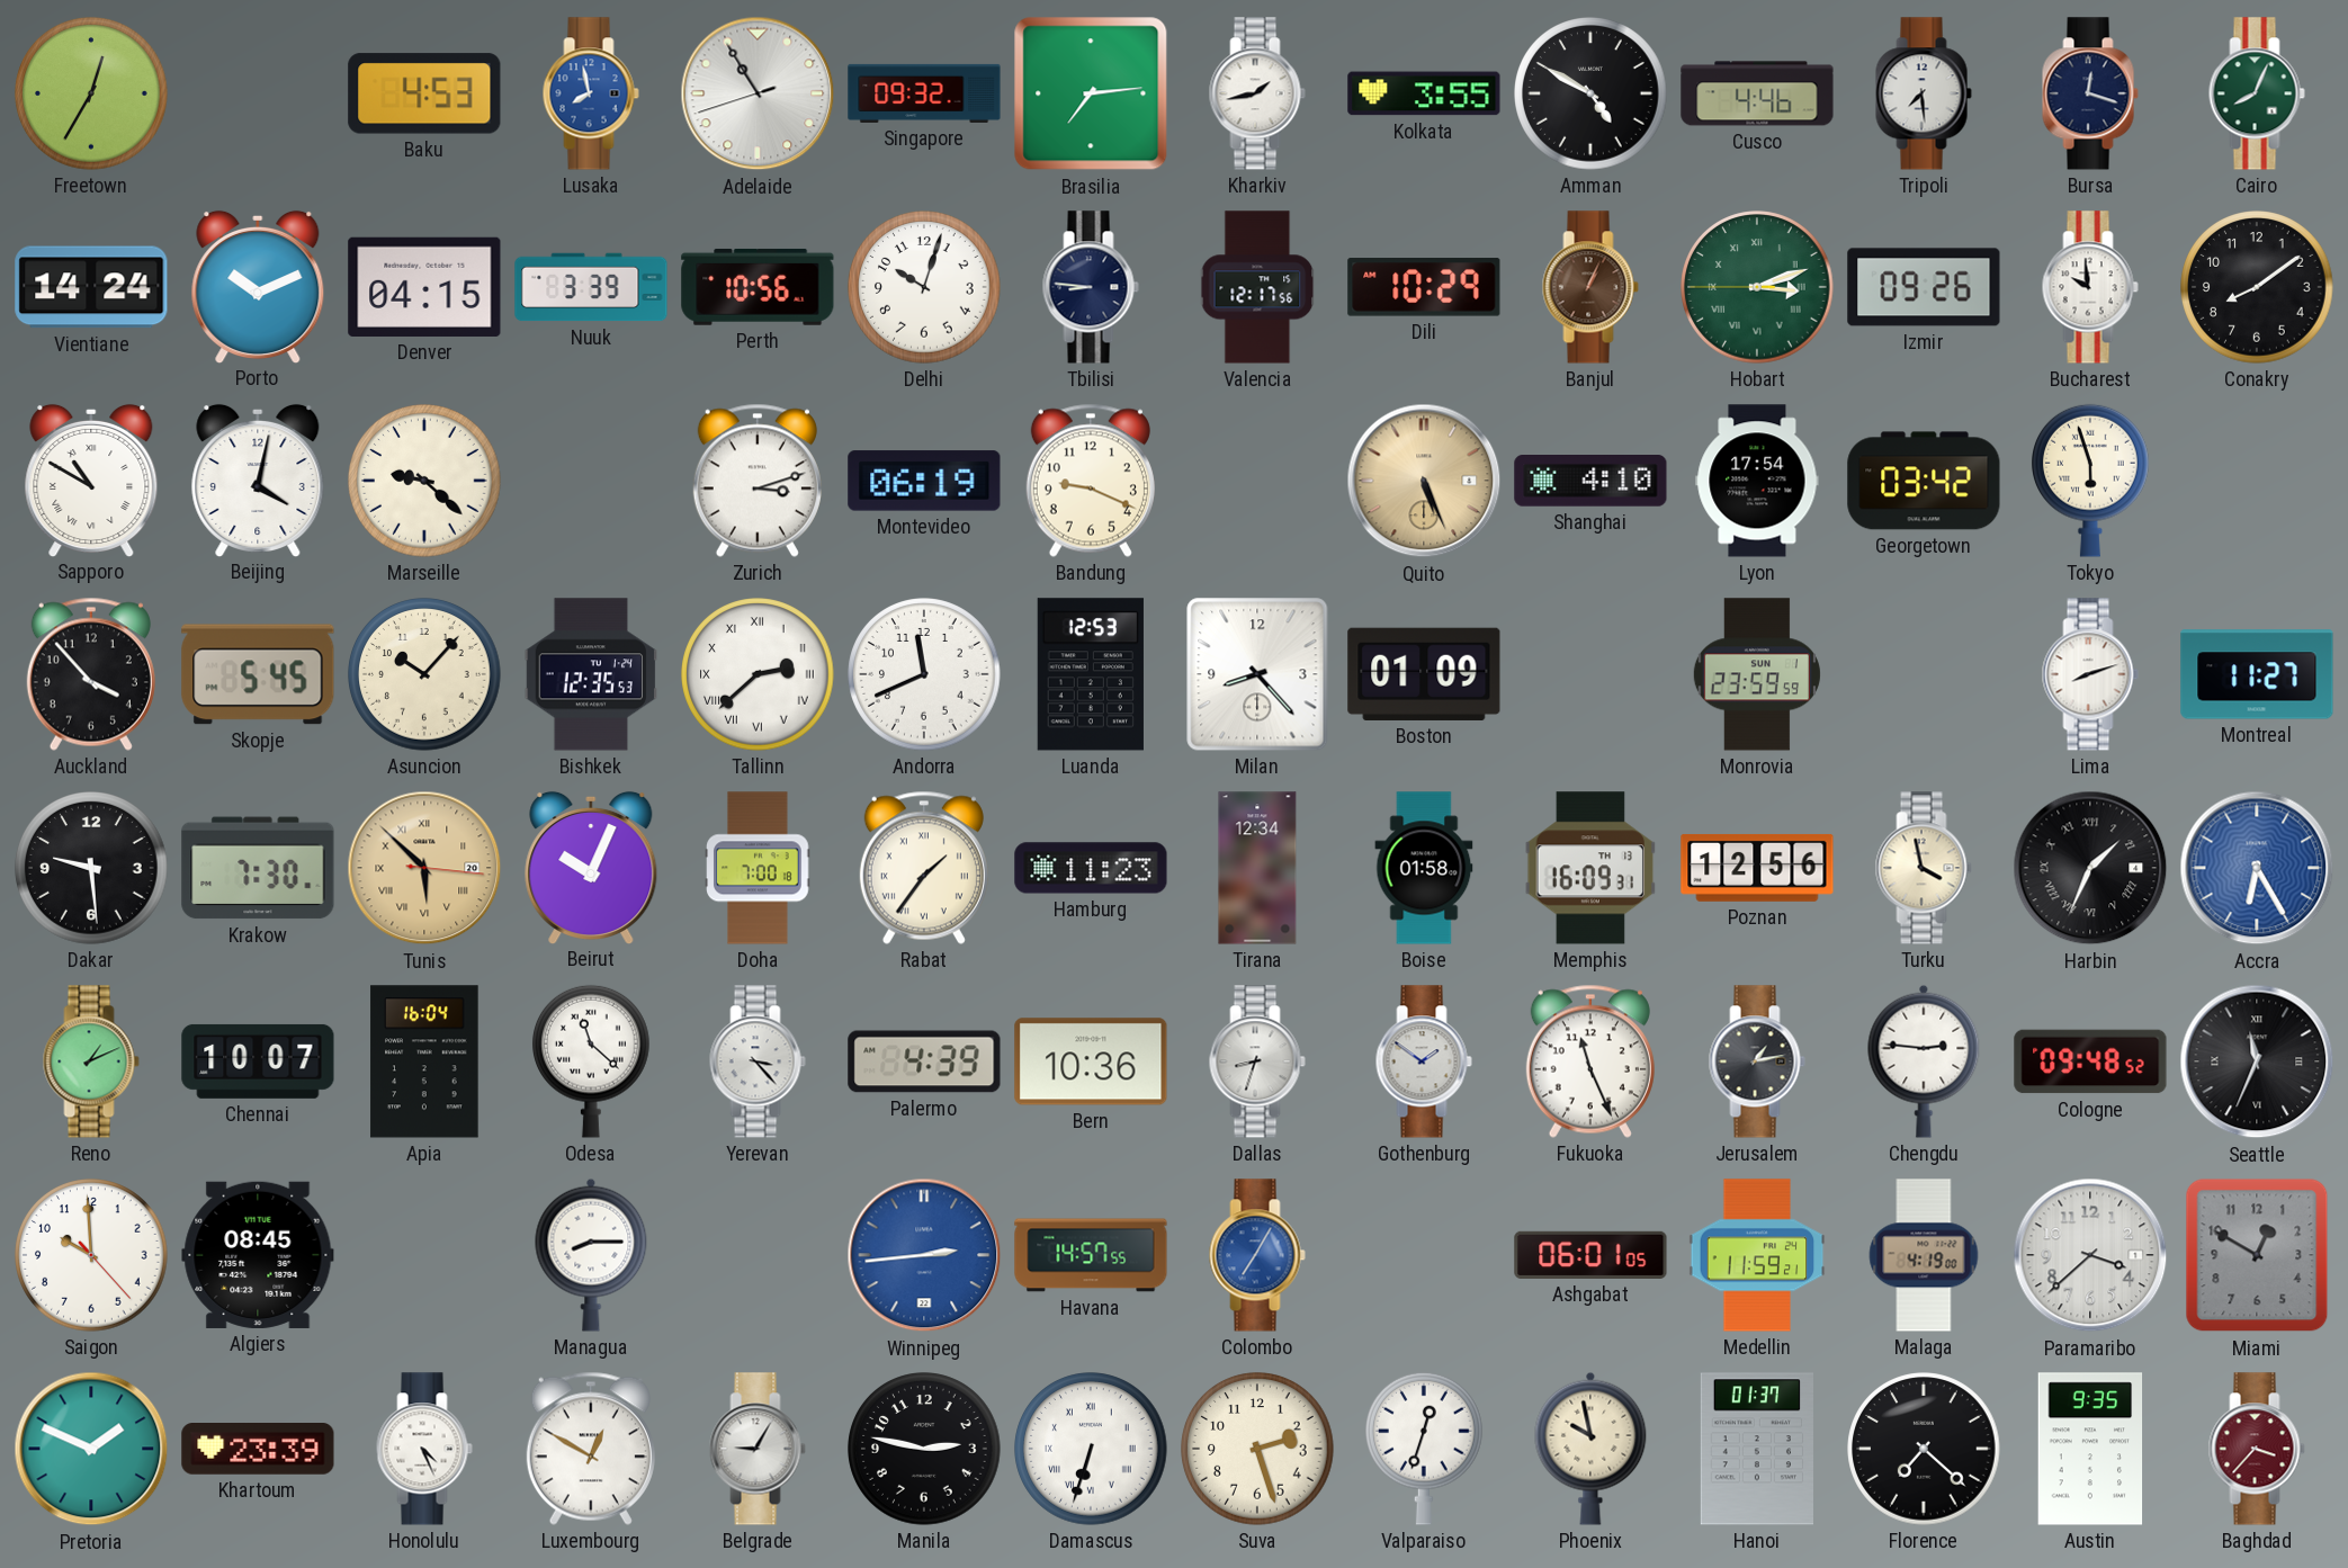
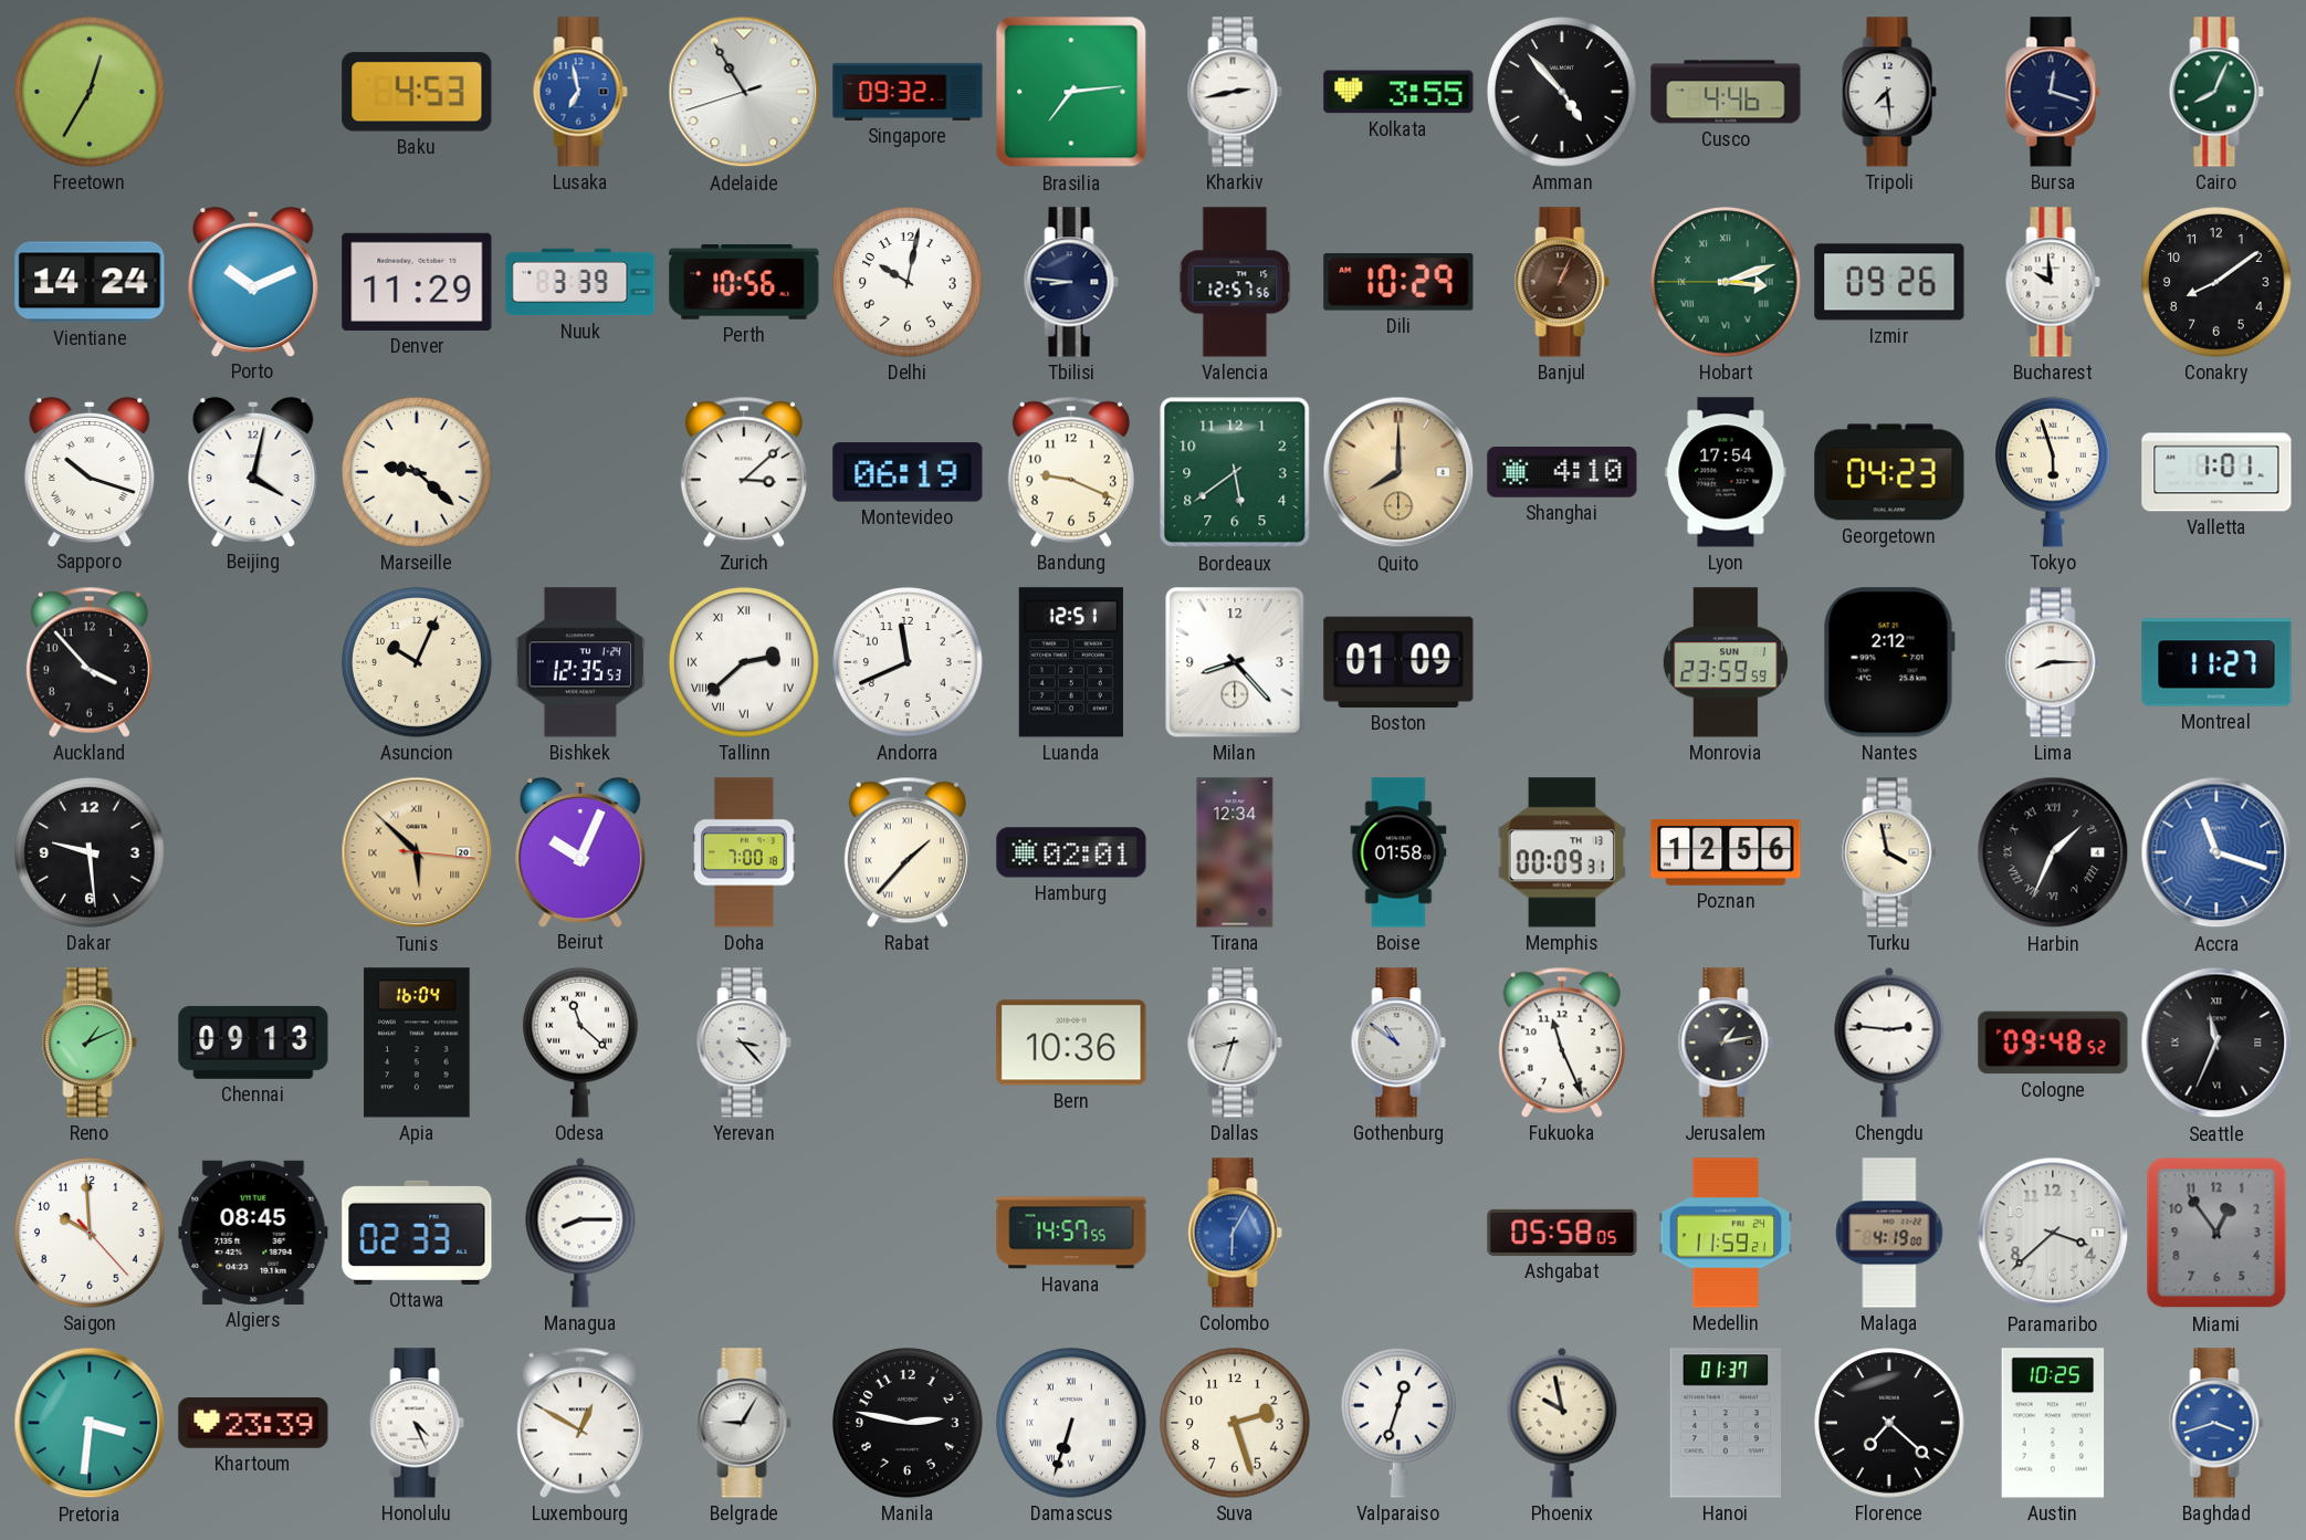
Lusaka: 7:58 -> 6:58 (580, 92)
Kharkiv: 1:43 -> 2:43 (1235, 92)
Amman: 4:50 -> 4:53 (1562, 92)
Denver: 04:15 -> 11:29 (417, 282)
Delhi: 10:03 -> 10:02 (908, 282)
Valencia: 12:17 -> 12:57 (1235, 282)
Sapporo: 10:50 -> 10:18 (90, 471)
Zurich: 3:12 -> 3:08 (744, 472)
Bordeaux: none -> 5:39 (1235, 472)
Quito: 5:26 -> 8:00 (1398, 472)
Georgetown: 03:42 -> 04:23 (1889, 472)
Valletta: none -> 1:01 (2216, 472)
Skopje: 5:45 -> none (258, 674)
Asuncion: 10:07 -> 10:04 (417, 662)
Luanda: 12:53 -> 12:51 (1071, 662)
Nantes: none -> 2:12 (1889, 662)
Lima: 8:12 -> 8:15 (2053, 662)
Krakow: 7:30 -> none (258, 868)
Rabat: 1:36 -> 1:37 (908, 852)
Hamburg: 11:23 -> 02:01 (1071, 852)
Memphis: 16:09 -> 00:09 (1562, 852)
Accra: 6:25 -> 11:18 (2216, 852)
Chennai: 10:07 -> 09:13 (253, 1043)
Palermo: 4:39 -> none (924, 1061)
Gothenburg: 1:51 -> 10:51 (1398, 1043)
Ottawa: none -> 02:33 (417, 1233)
Winnipeg: 2:44 -> none (924, 1255)
Colombo: 7:05 -> 6:05 (1235, 1233)
Ashgabat: 06:01 -> 05:58 (1562, 1233)
Miami: 12:50 -> 12:54 (2216, 1233)
Pretoria: 1:49 -> 3:31 (90, 1423)
Austin: 9:35 -> 10:25 (2053, 1423)
Baghdad: 3:37 -> 3:42 (2216, 1423)
Baghdad dial: burgundy -> blue (2216, 1423)
